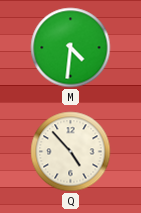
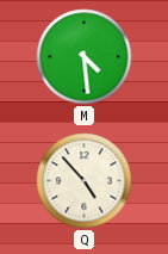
M: 4:31 -> 4:29 (85, 57)
